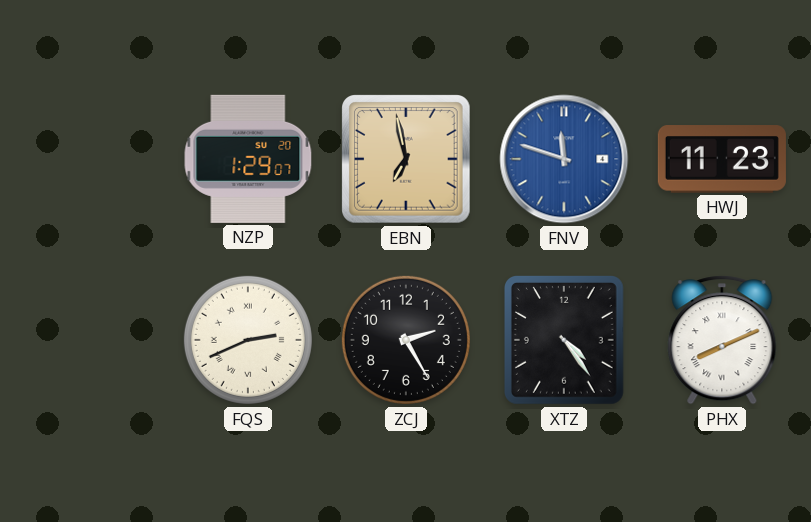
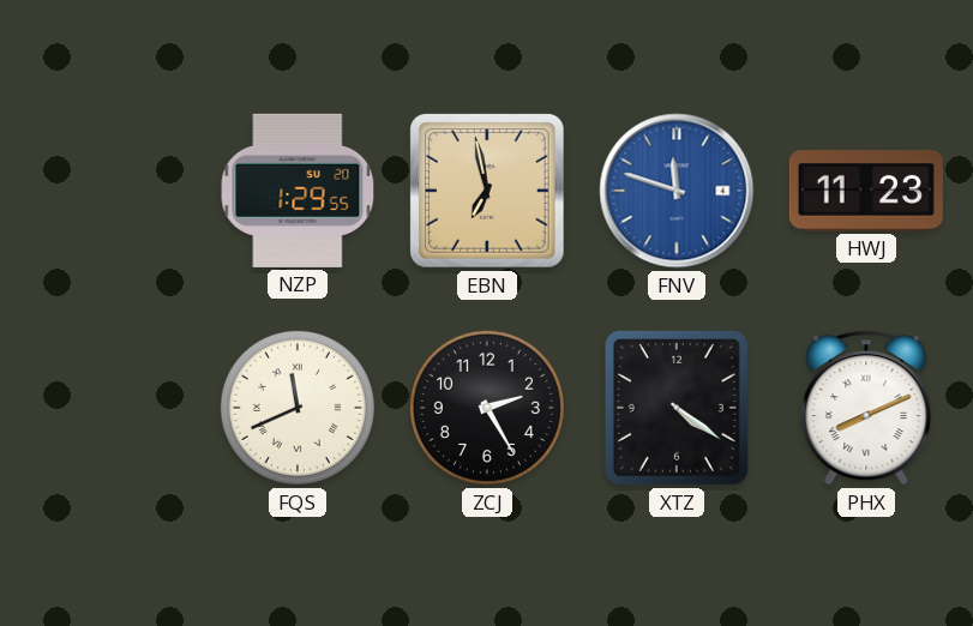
NZP: 1:29:07 -> 1:29:55 (298, 191)
FQS: 2:41 -> 11:41 (298, 408)
XTZ: 4:24 -> 4:21 (677, 409)
